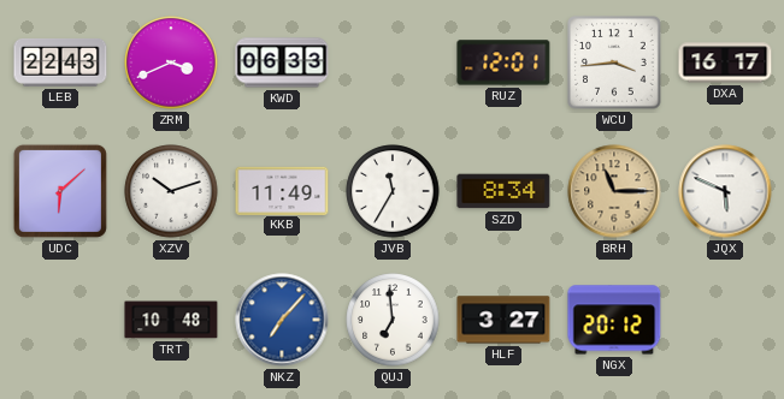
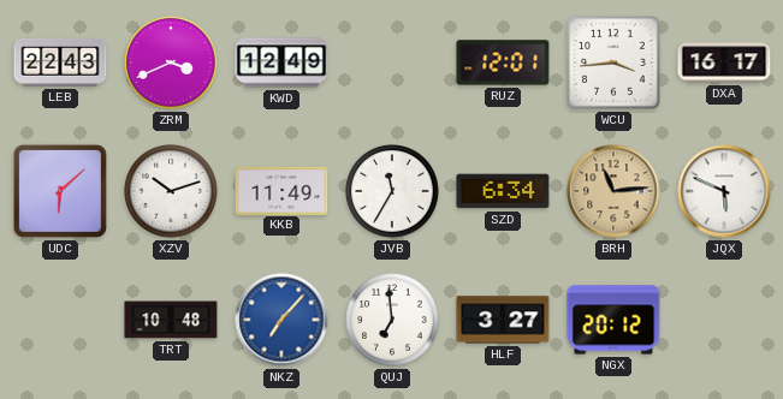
KWD: 06:33 -> 12:49 (281, 62)
SZD: 8:34 -> 6:34 (503, 191)
BRH: 11:15 -> 11:14 (613, 191)
